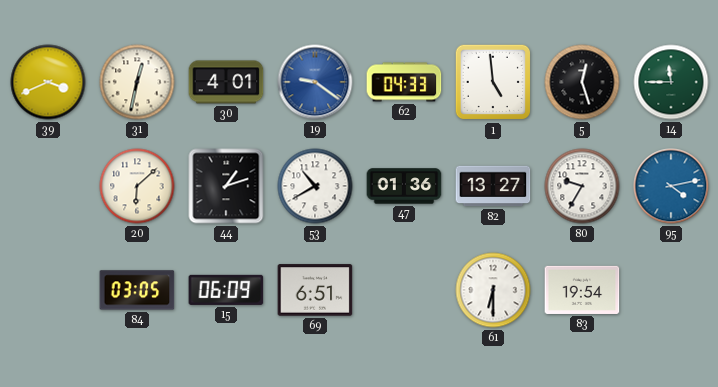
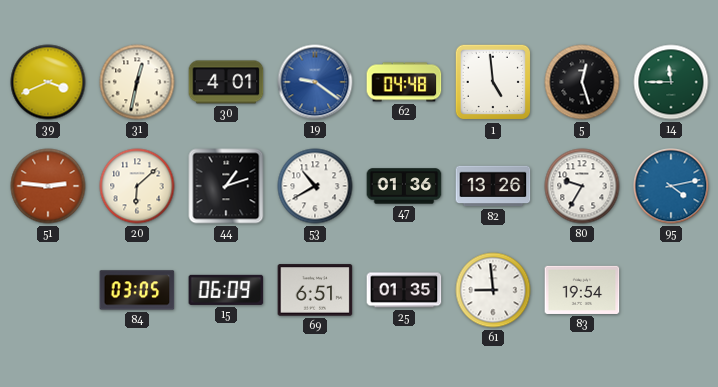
62: 04:33 -> 04:48 (404, 82)
51: none -> 2:46 (48, 186)
82: 13:27 -> 13:26 (493, 186)
25: none -> 01:35 (404, 290)
61: 6:30 -> 8:59 (493, 290)
